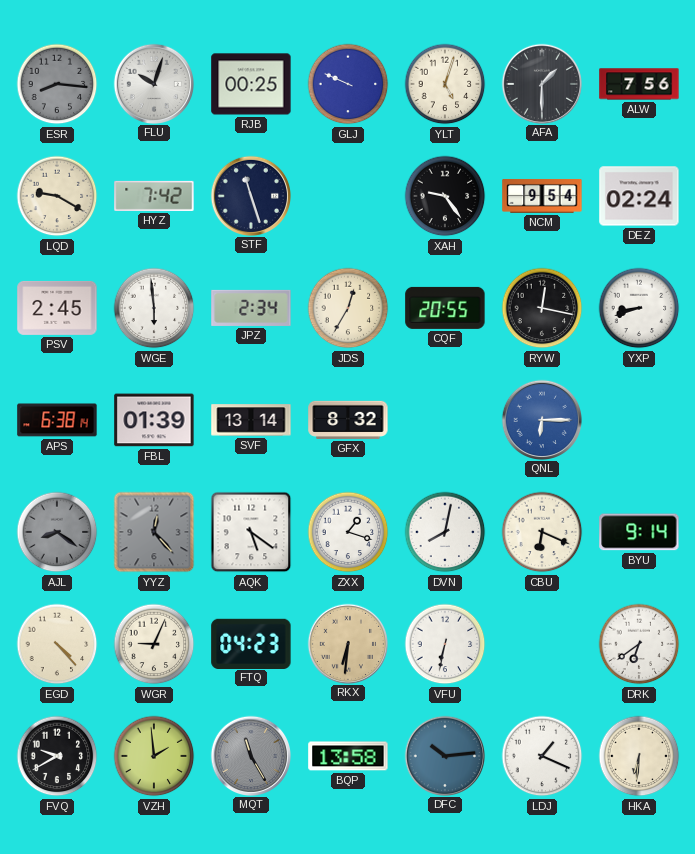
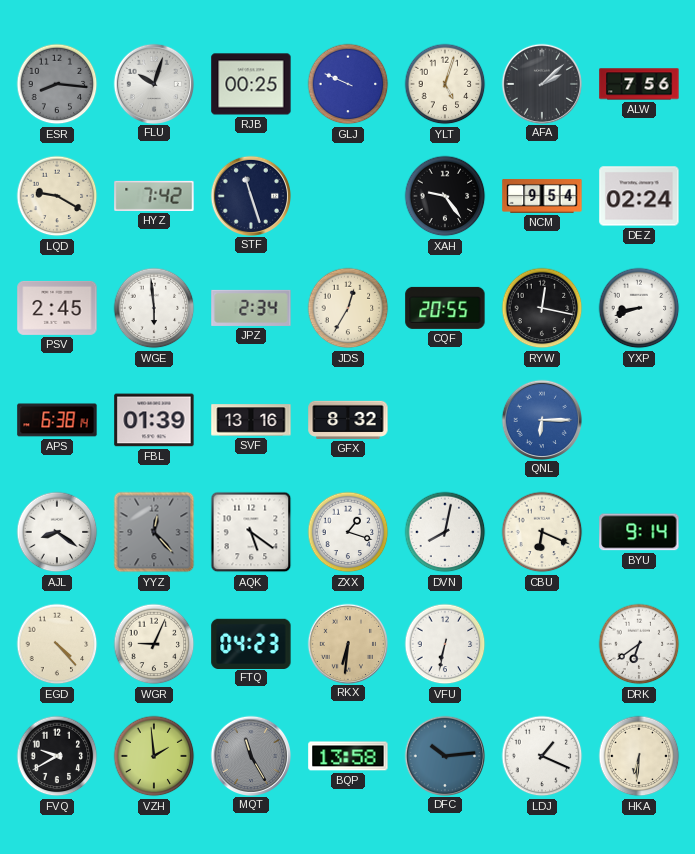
AFA: 1:30 -> 2:08 (541, 83)
SVF: 13:14 -> 13:16 (251, 420)
AJL dial: grey -> white (57, 532)
